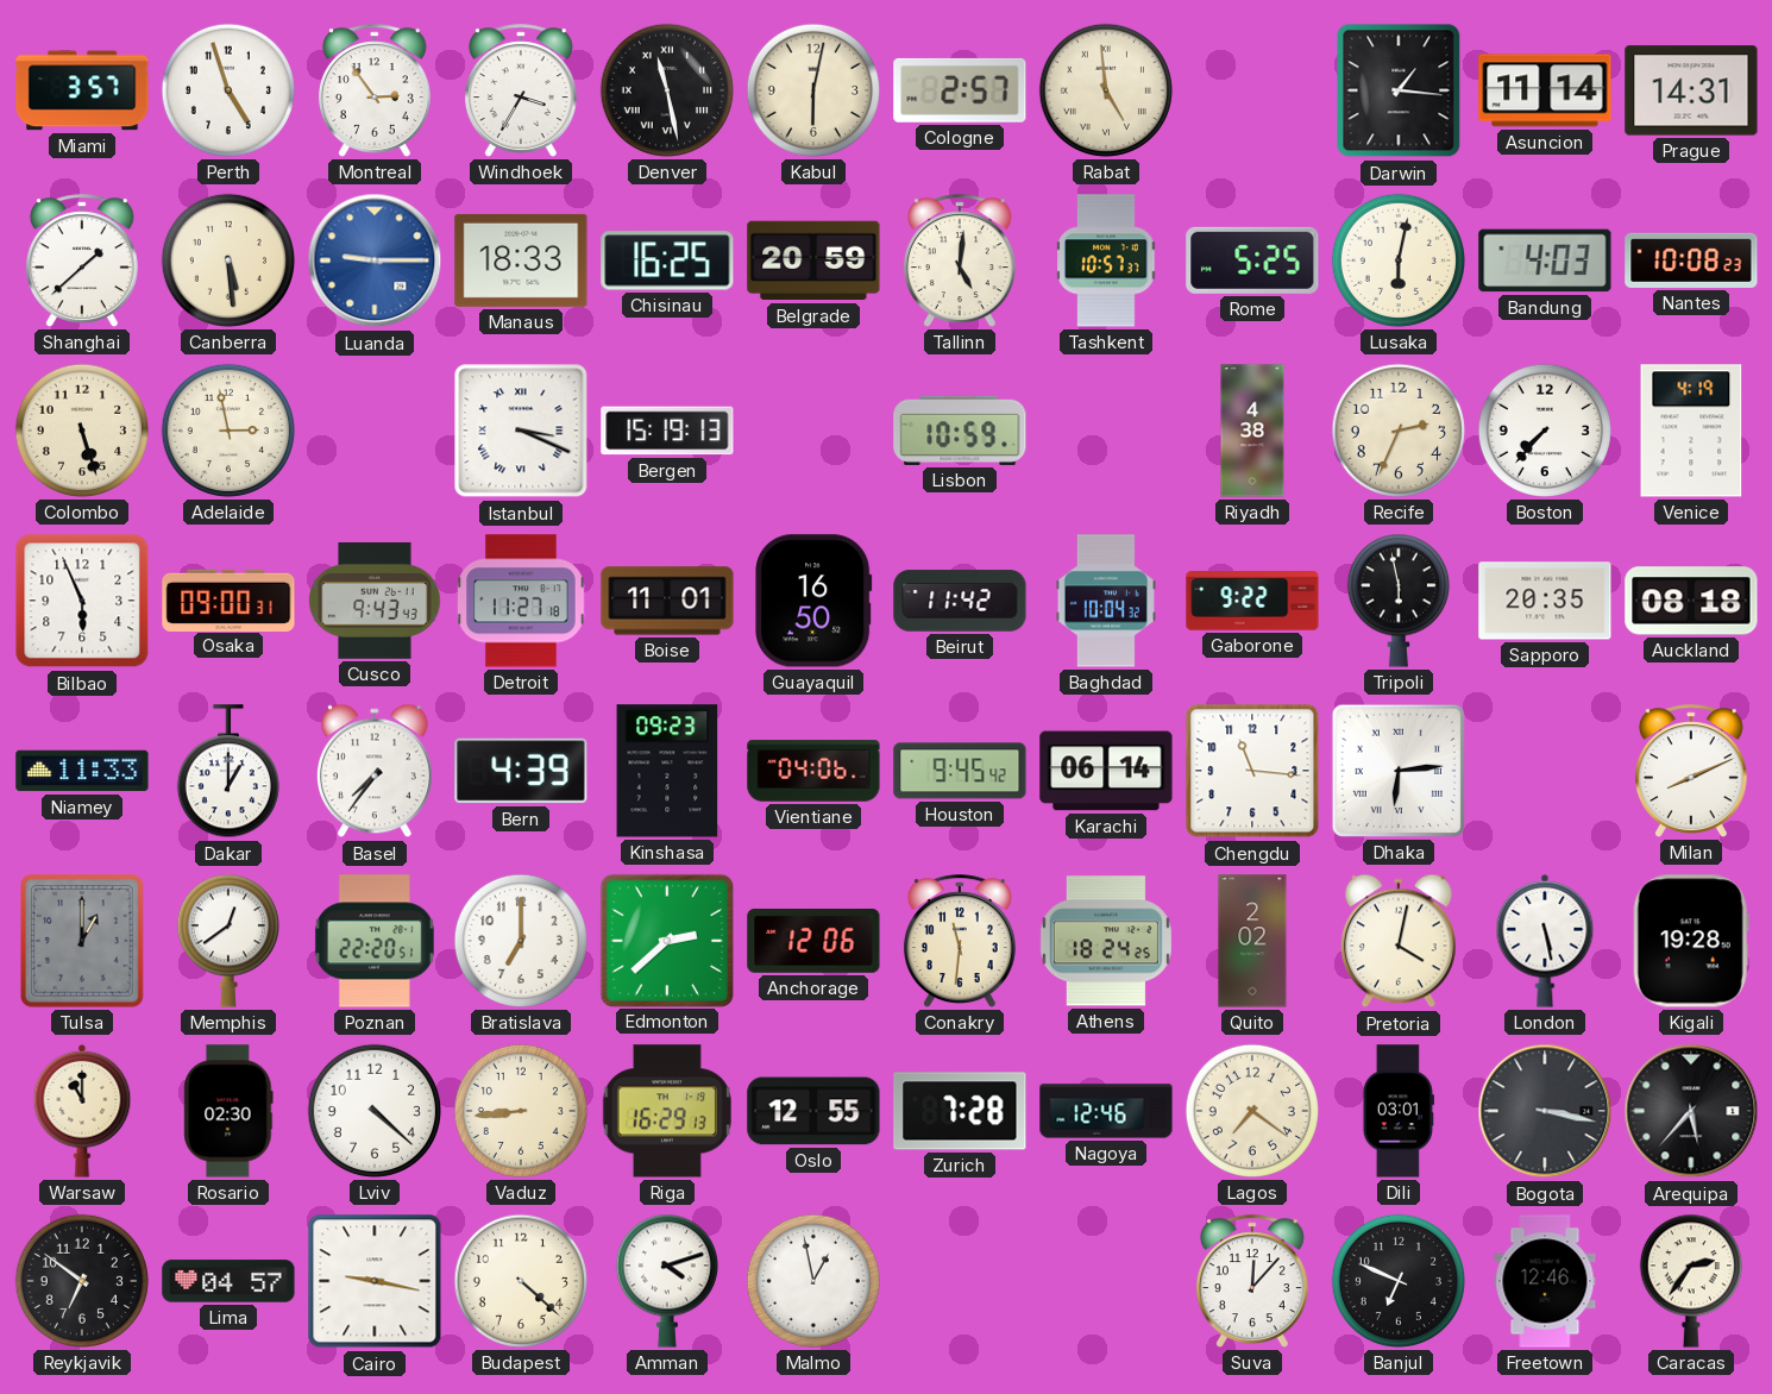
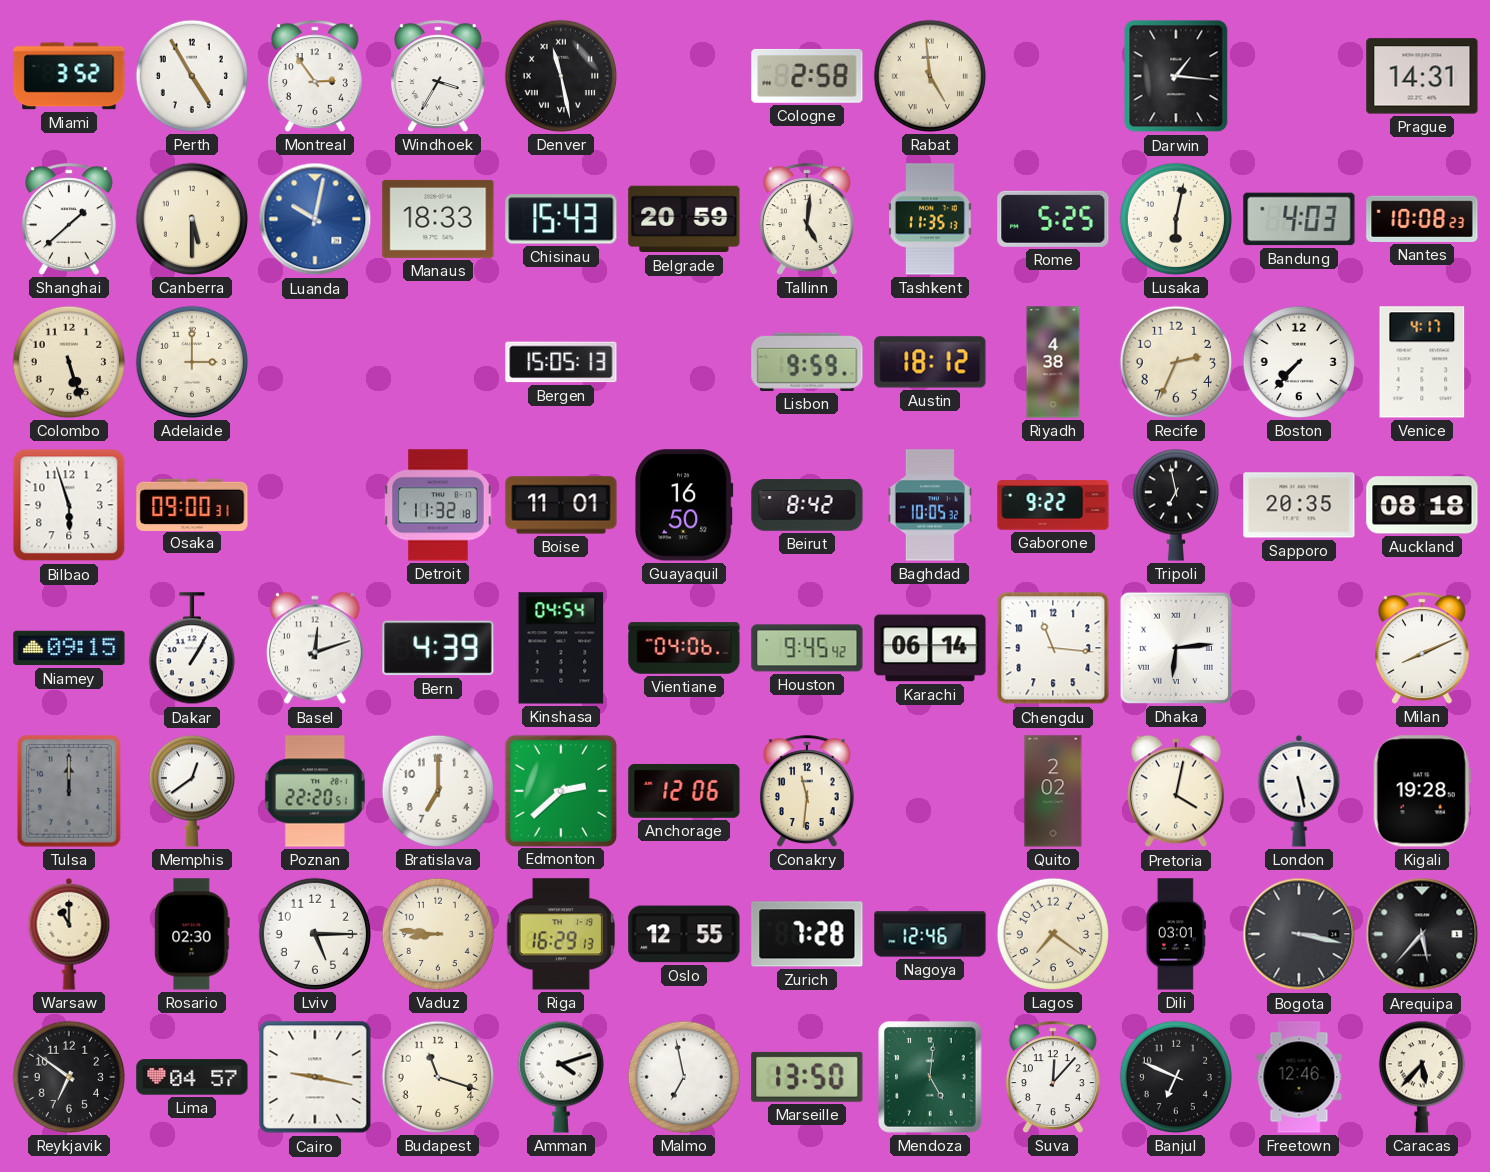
Miami: 3:57 -> 3:52 (69, 76)
Perth: 4:57 -> 4:55 (192, 76)
Kabul: 6:02 -> none (813, 90)
Cologne: 2:57 -> 2:58 (807, 76)
Asuncion: 11:14 -> none (1545, 90)
Canberra: 5:29 -> 5:30 (192, 219)
Luanda: 9:15 -> 10:02 (315, 219)
Chisinau: 16:25 -> 15:43 (561, 219)
Tashkent: 10:57 -> 11:35 (930, 219)
Adelaide: 2:58 -> 3:00 (192, 362)
Istanbul: 3:19 -> none (521, 431)
Bergen: 15:19 -> 15:05 (561, 362)
Lisbon: 10:59 -> 9:59 (807, 362)
Austin: none -> 18:12 (930, 362)
Venice: 4:19 -> 4:17 (1422, 362)
Bilbao: 5:56 -> 5:57 (69, 505)
Cusco: 9:43 -> none (375, 602)
Detroit: 11:27 -> 11:32 (438, 505)
Beirut: 11:42 -> 8:42 (807, 505)
Baghdad: 10:04 -> 10:05 (930, 505)
Tripoli: 5:58 -> 6:58 (1176, 505)
Niamey: 11:33 -> 09:15 (69, 648)
Dakar: 1:00 -> 1:05 (192, 649)
Basel: 7:36 -> 12:12 (315, 648)
Kinshasa: 09:23 -> 04:54 (561, 648)
Tulsa: 1:00 -> 12:00 (70, 791)
Athens: 18:24 -> none (1106, 941)
Lviv: 4:22 -> 5:15 (315, 934)
Vaduz: 8:44 -> 8:46 (438, 934)
Budapest: 4:22 -> 11:18 (438, 1077)
Malmo: 12:58 -> 6:58 (684, 1077)
Marseille: none -> 13:50 (807, 1077)
Mendoza: none -> 5:01 (931, 1078)
Caracas: 2:36 -> 5:37 (1422, 1077)
